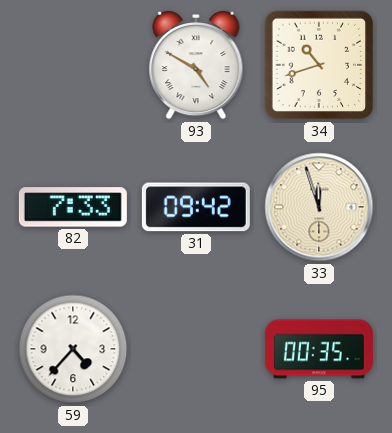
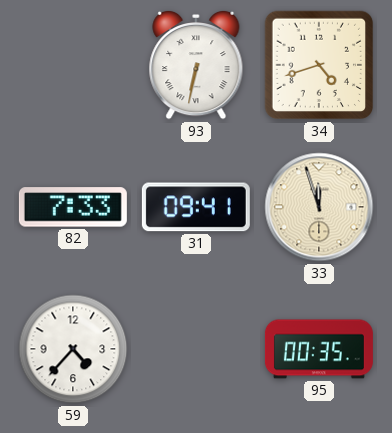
93: 4:50 -> 6:32 (196, 65)
34: 10:42 -> 4:42 (319, 65)
31: 09:42 -> 09:41 (196, 207)
